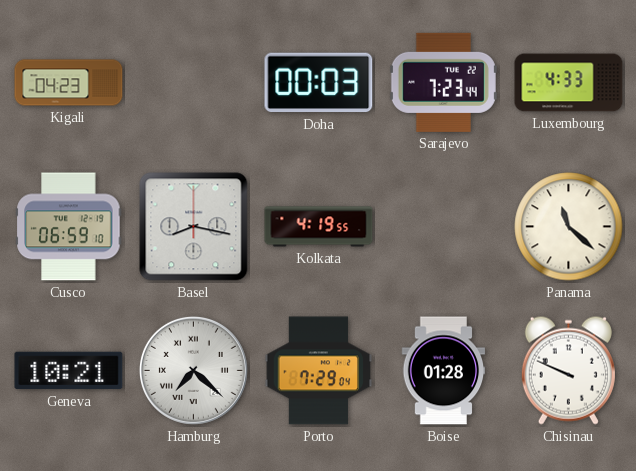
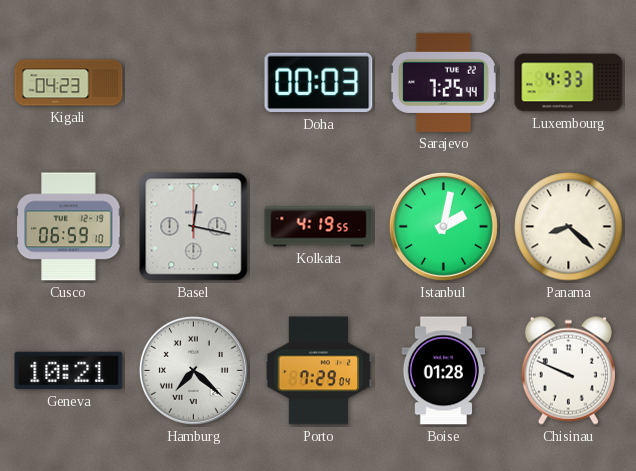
Sarajevo: 7:23 -> 7:25 (443, 82)
Basel: 8:17 -> 12:17 (194, 227)
Istanbul: none -> 2:02 (443, 226)
Panama: 11:22 -> 8:22 (569, 227)
